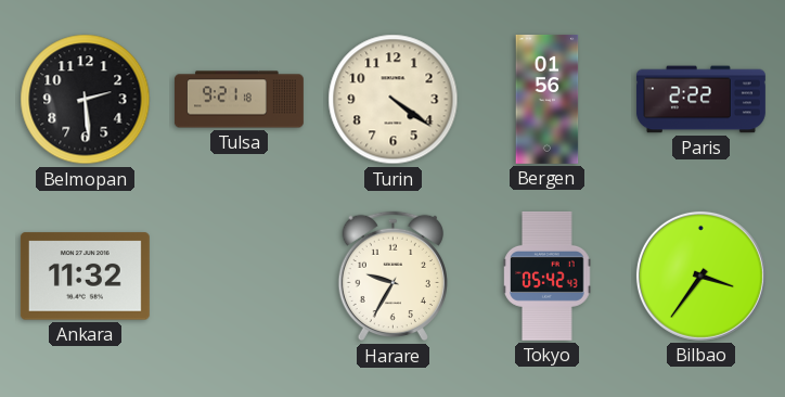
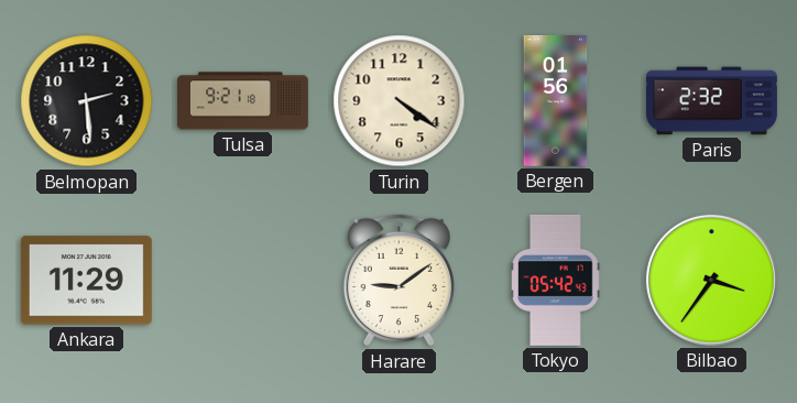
Paris: 2:22 -> 2:32 (711, 101)
Ankara: 11:32 -> 11:29 (86, 281)
Harare: 9:35 -> 9:09 (398, 281)
